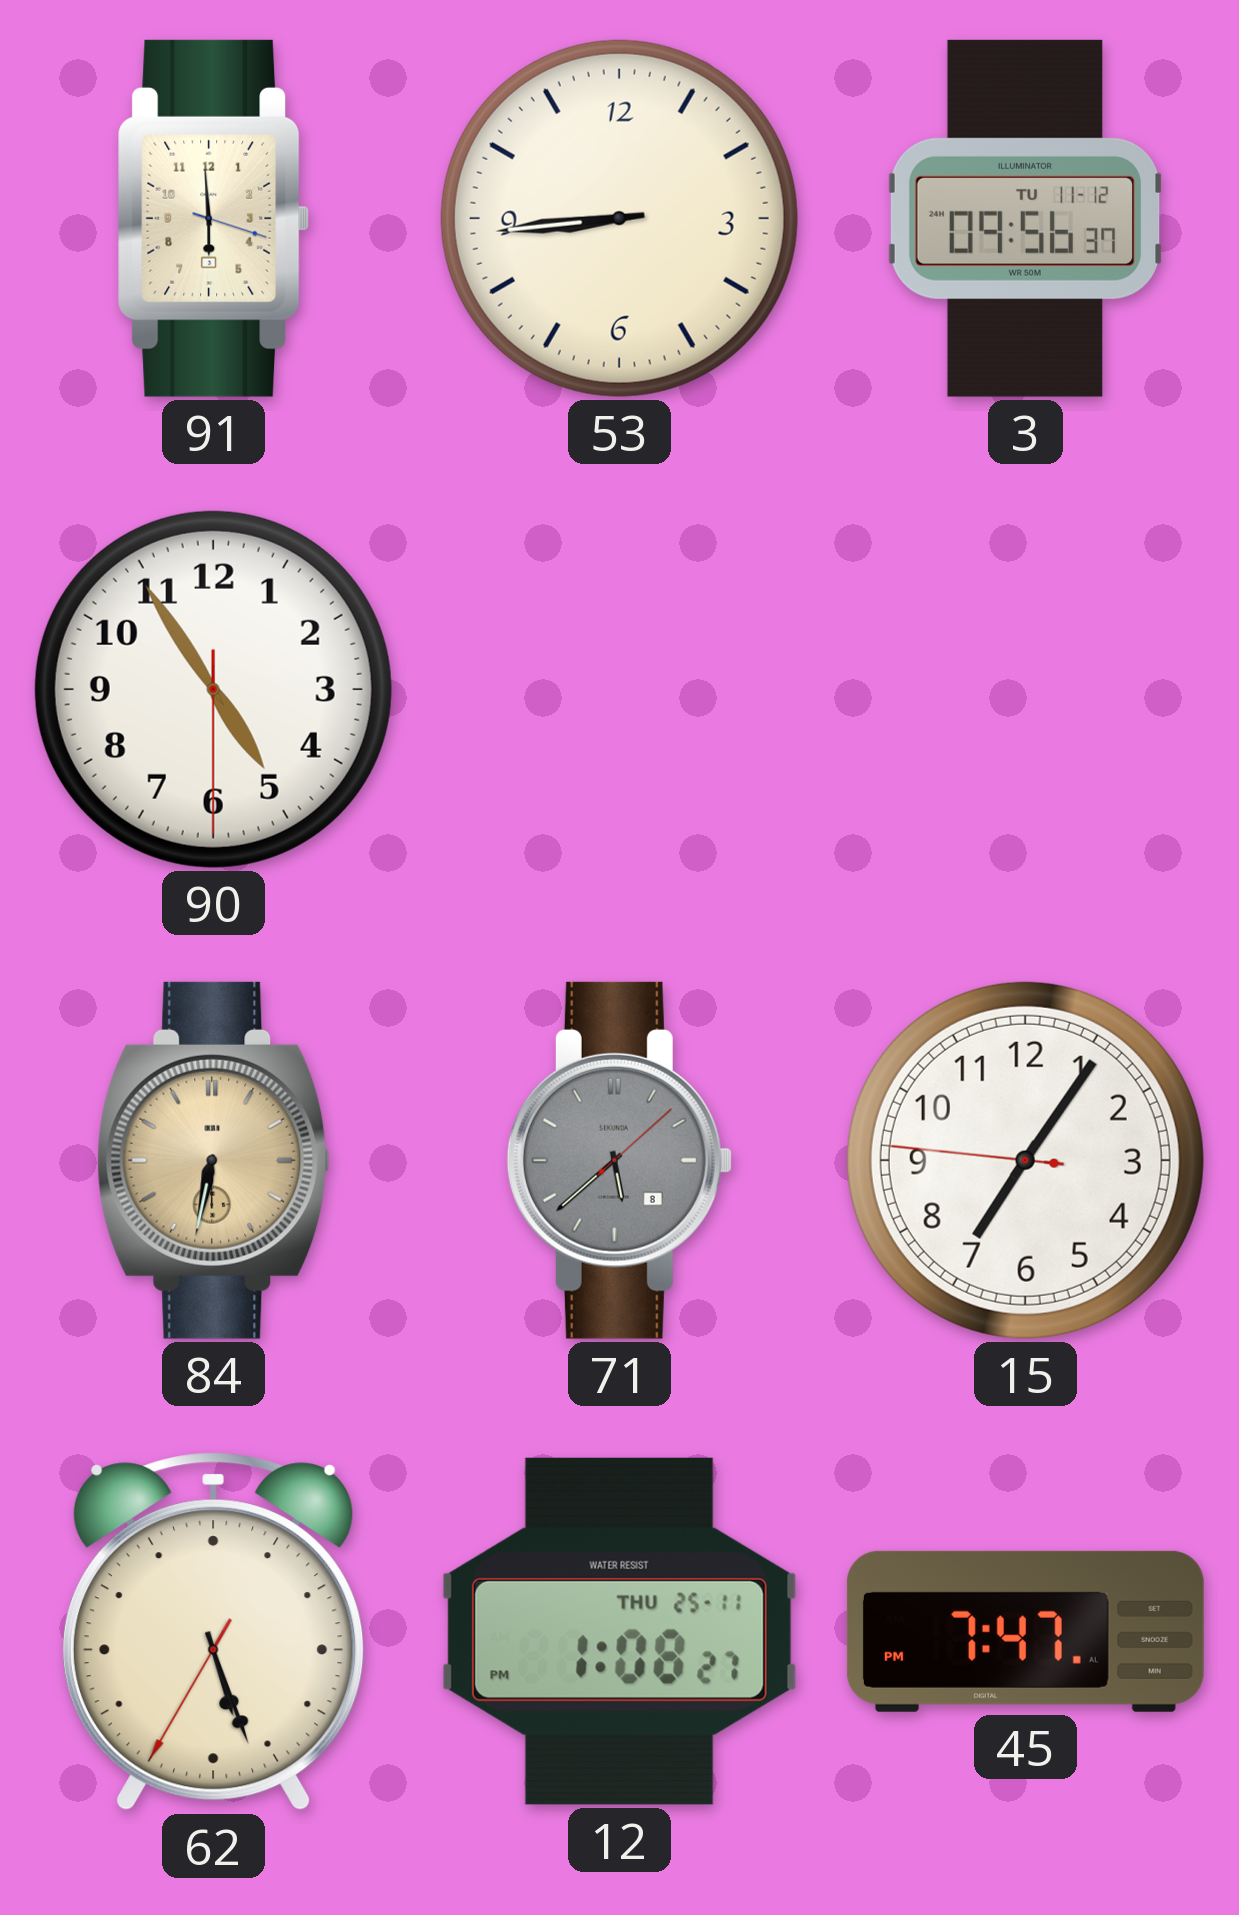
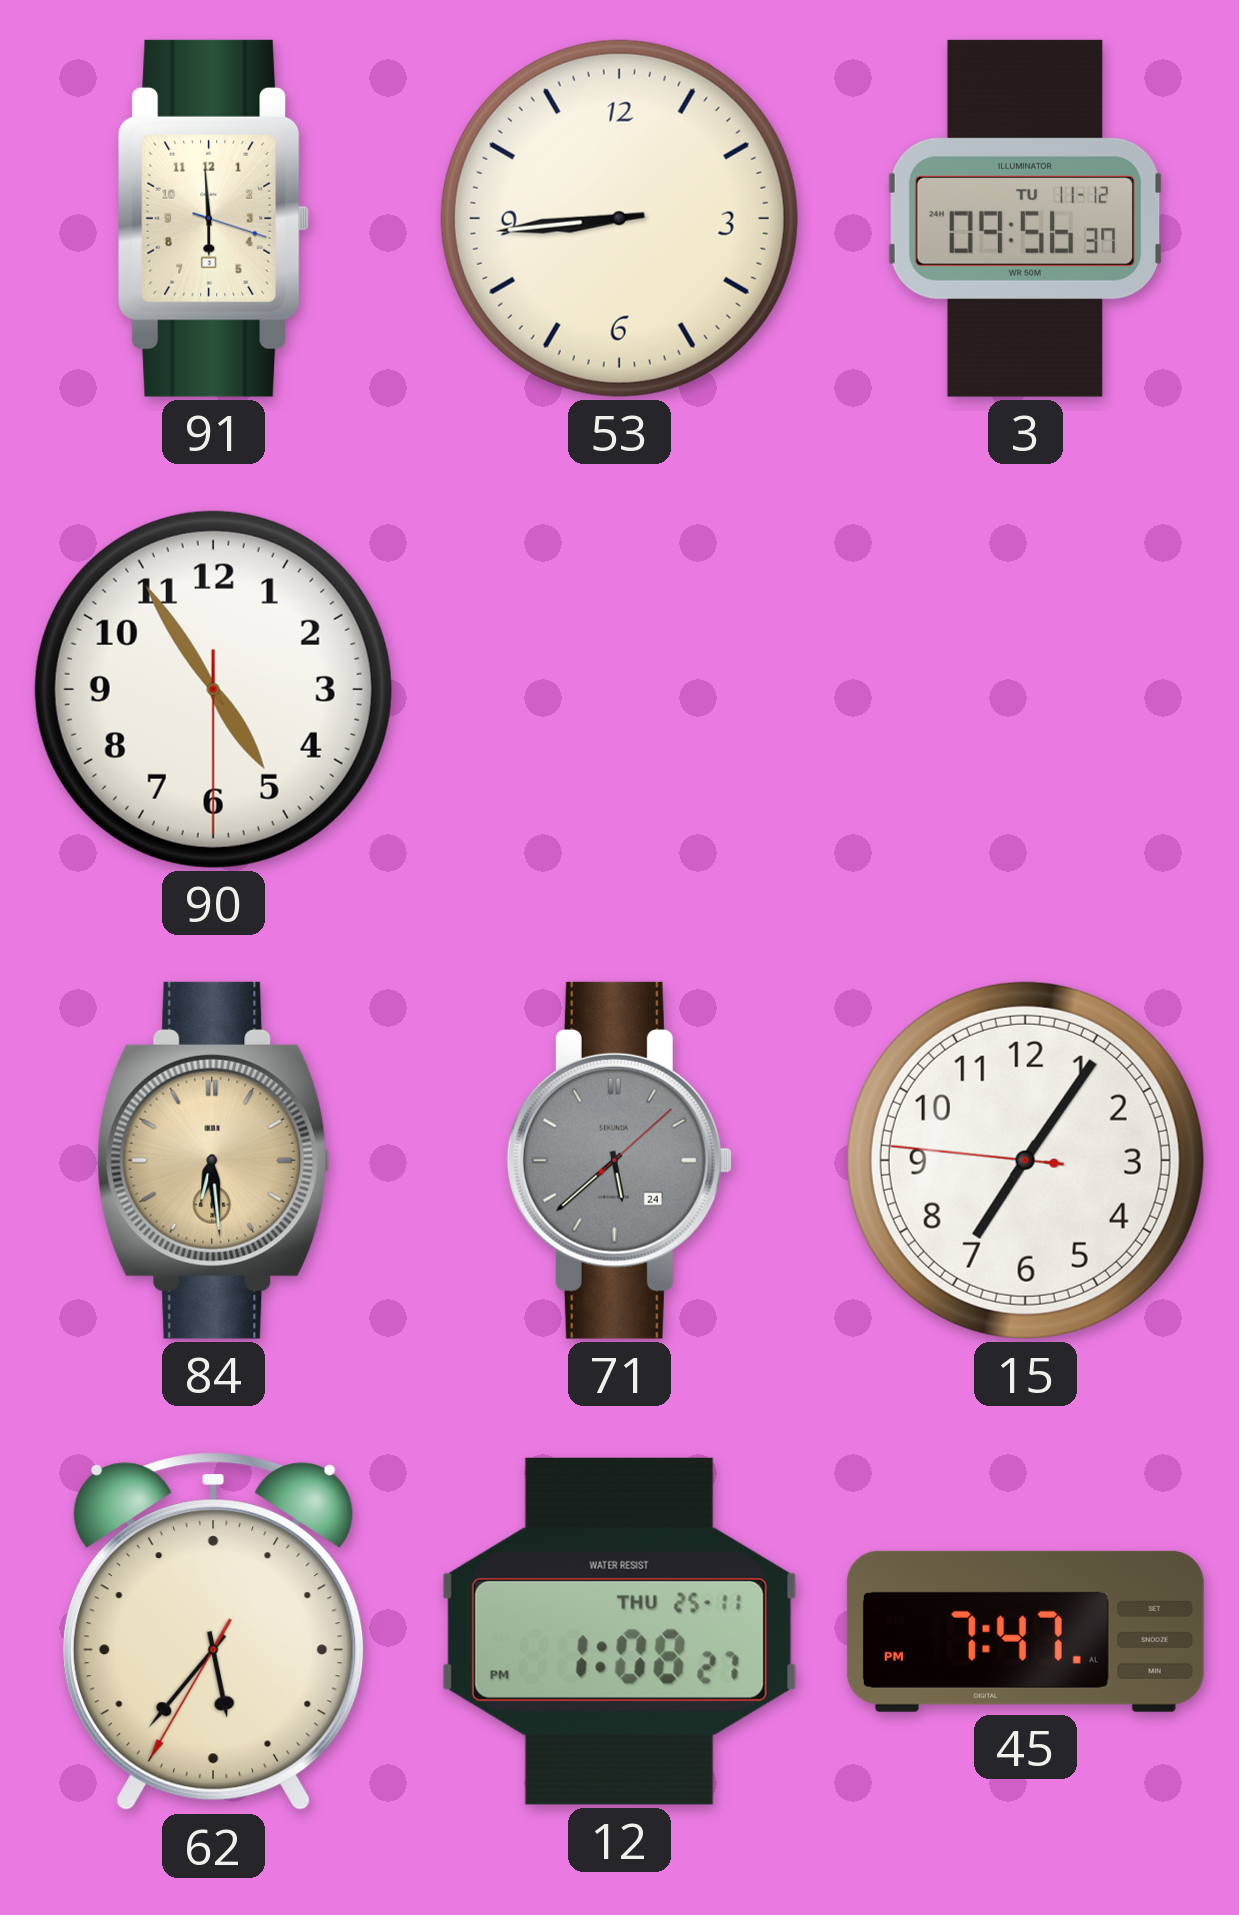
84: 6:32 -> 6:29 (214, 1160)
71 date: 8 -> 24 (619, 1160)
62: 5:26 -> 5:36 (213, 1632)
